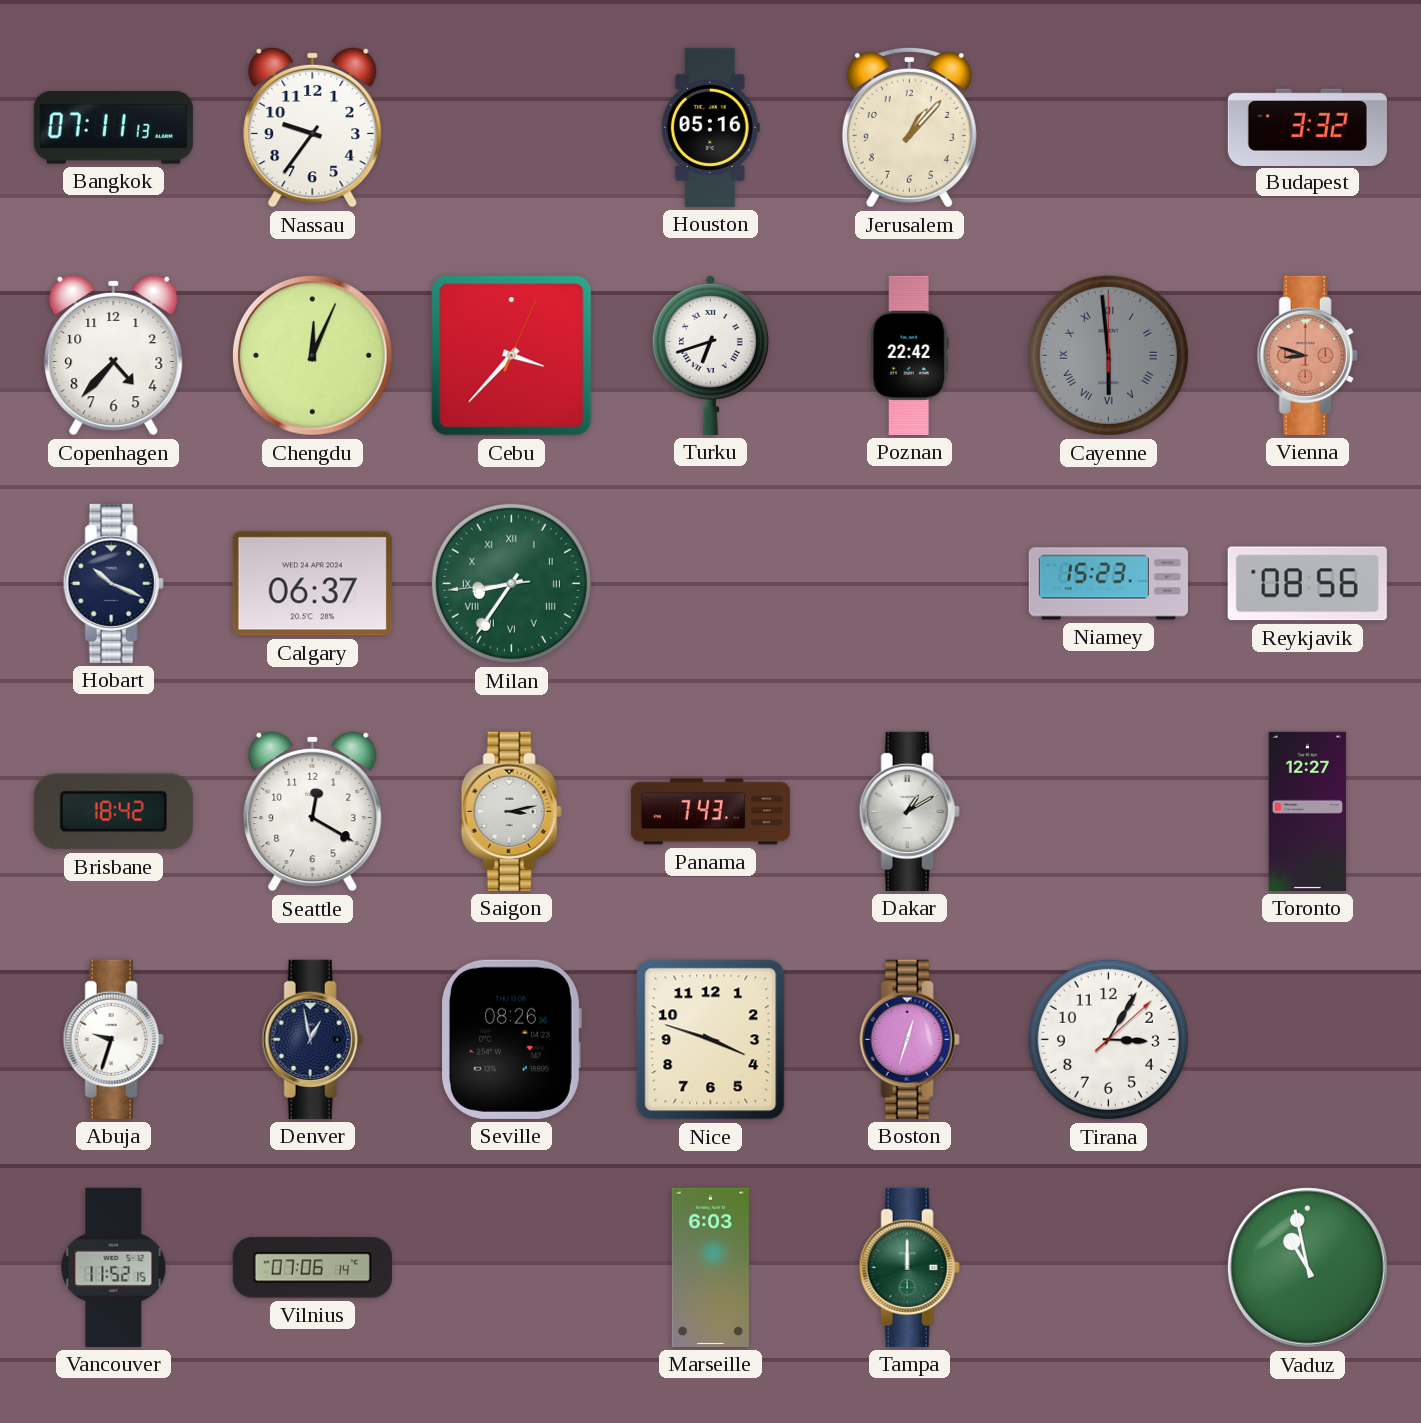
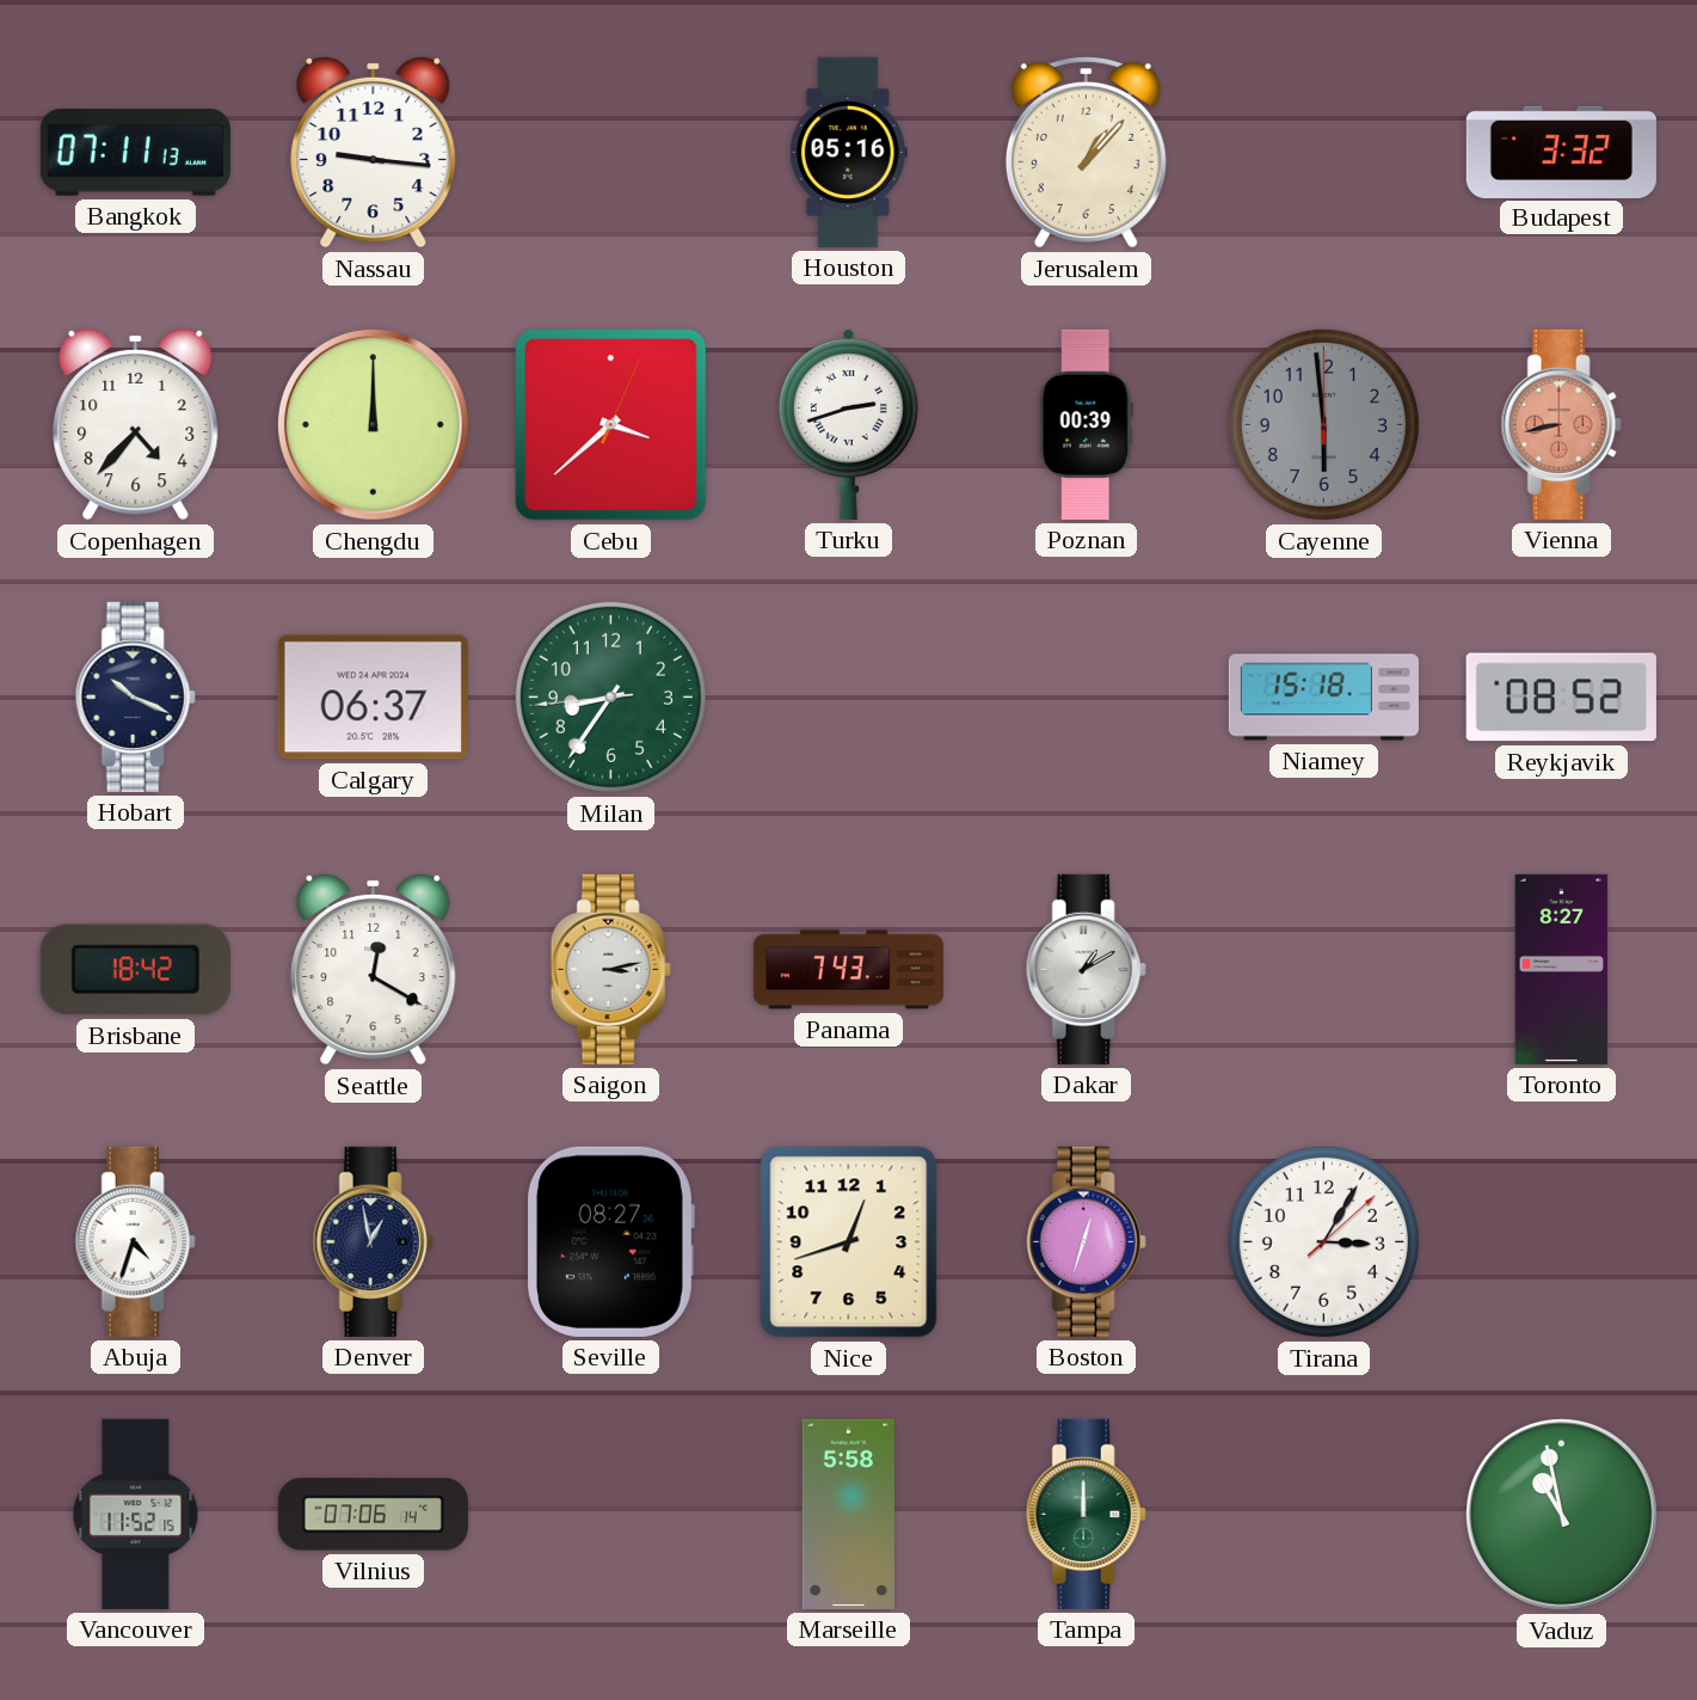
Nassau: 9:36 -> 9:16 (374, 152)
Chengdu: 12:04 -> 12:00 (374, 425)
Cebu: 3:37 -> 3:38 (611, 425)
Turku: 6:42 -> 2:42 (848, 424)
Poznan: 22:42 -> 00:39 (1086, 424)
Cayenne numerals: Roman -> Arabic (1323, 424)
Vienna: 8:48 -> 8:43 (1561, 424)
Milan numerals: Roman -> Arabic (610, 696)
Niamey: 15:23 -> 15:18 (1323, 698)
Reykjavik: 08:56 -> 08:52 (1561, 698)
Toronto: 12:27 -> 8:27 (1562, 969)
Abuja: 9:33 -> 4:33 (135, 1241)
Seville: 08:26 -> 08:27 (611, 1241)
Nice: 3:48 -> 12:42 (849, 1242)
Marseille: 6:03 -> 5:58 (848, 1514)
